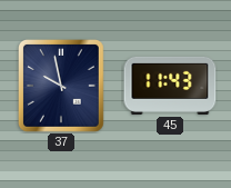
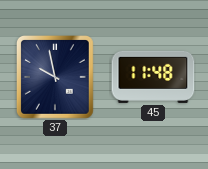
45: 11:43 -> 11:48 (153, 77)
